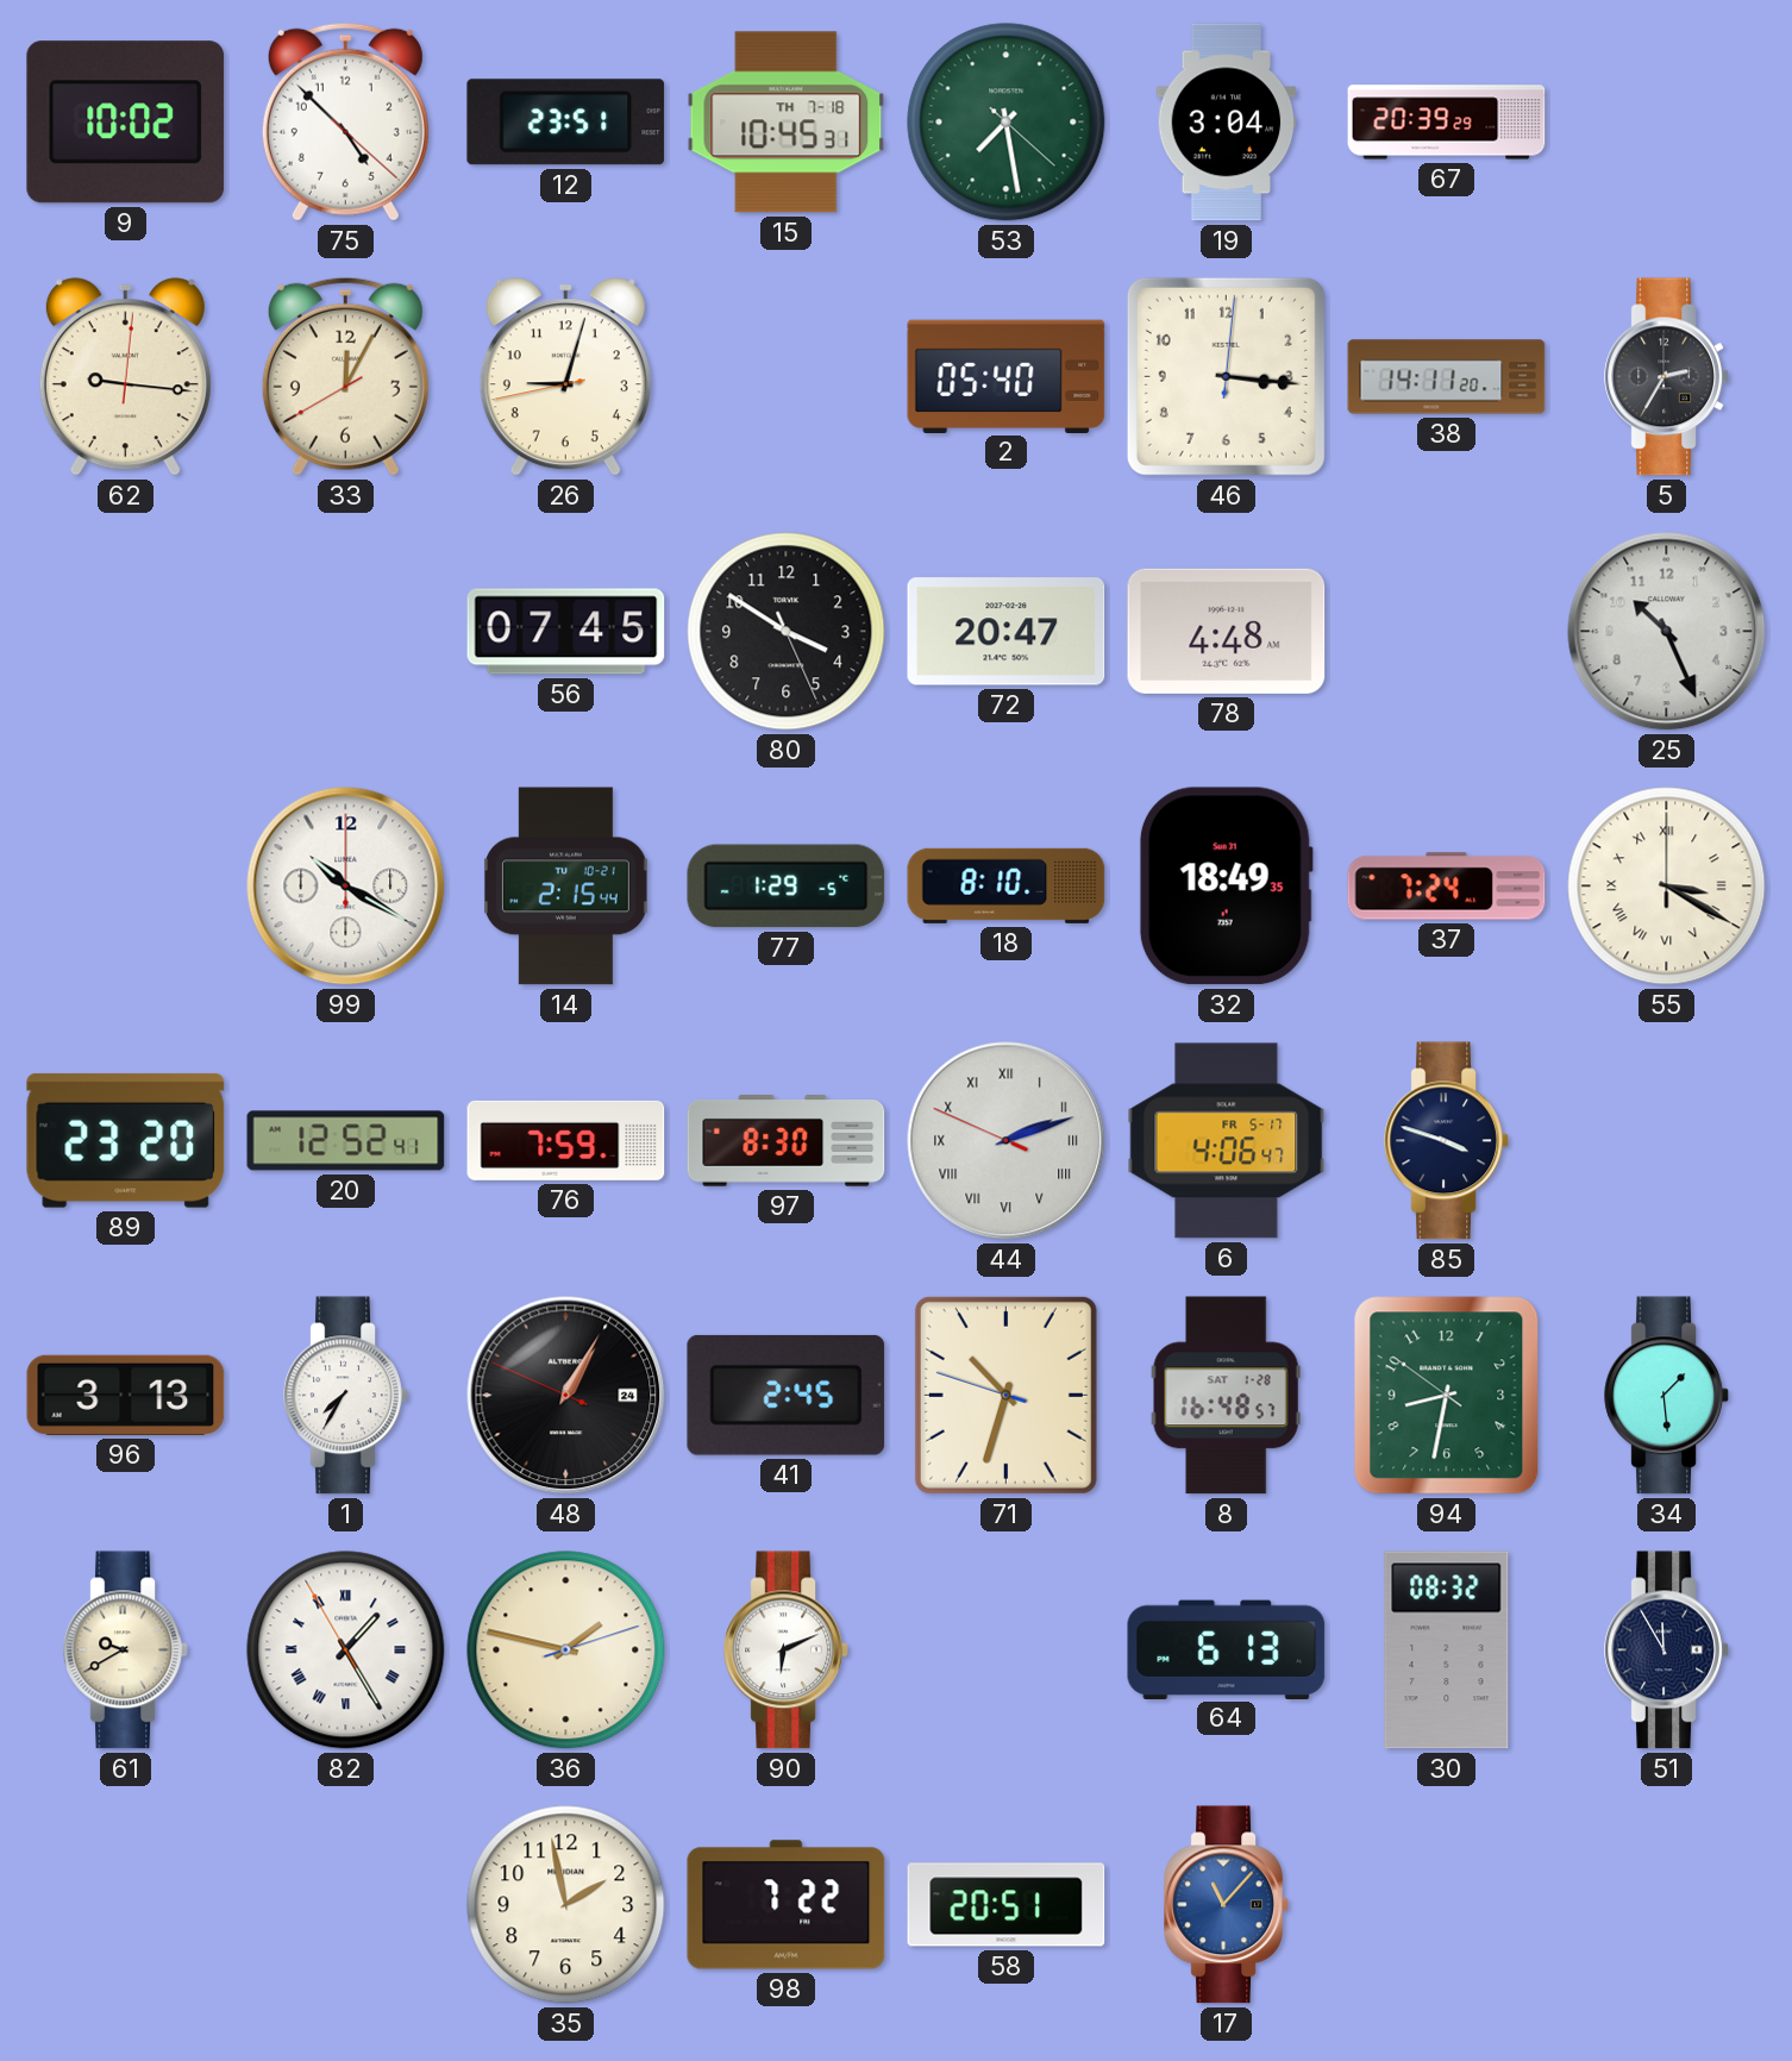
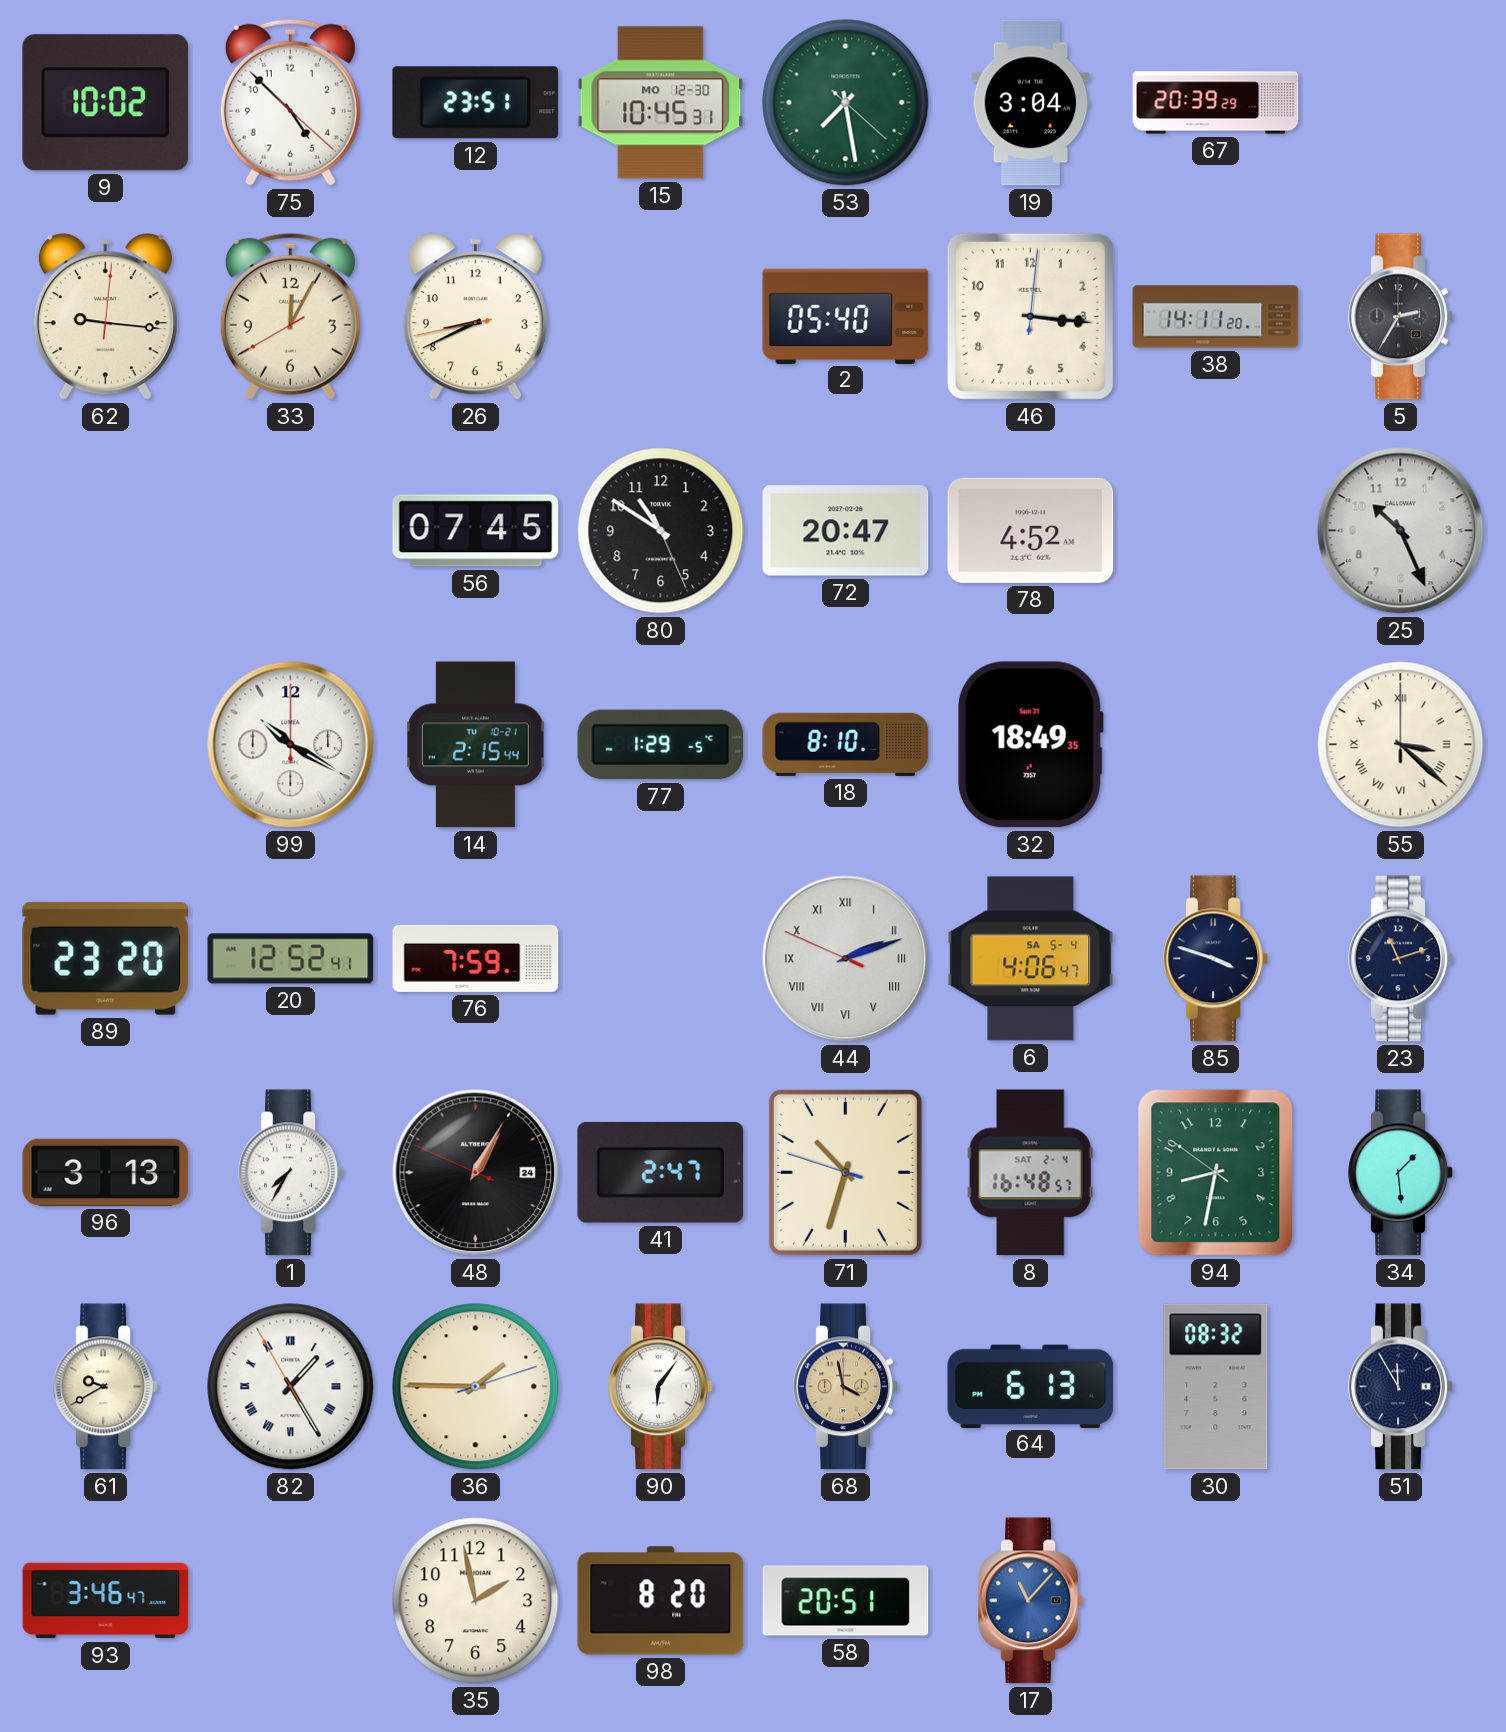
15 date: TH 7-18 -> MO 12-30 (661, 103)
26: 9:02 -> 8:40 (475, 317)
80: 3:50 -> 10:50 (661, 531)
78: 4:48 -> 4:52 (1031, 530)
37: 7:24 -> none (1447, 887)
55: 3:20 -> 3:22 (1401, 745)
97: 8:30 -> none (787, 1141)
6 date: FR 5-17 -> SA 5-4 (1031, 959)
23: none -> 11:12 (1401, 959)
41: 2:45 -> 2:47 (661, 1172)
8 date: SAT 1-28 -> SAT 2-4 (1030, 1173)
36: 1:47 -> 1:45 (476, 1387)
90: 6:11 -> 6:06 (661, 1387)
68: none -> 3:58 (846, 1387)
93: none -> 3:46 (106, 1601)
98: 7:22 -> 8:20 (661, 1601)
